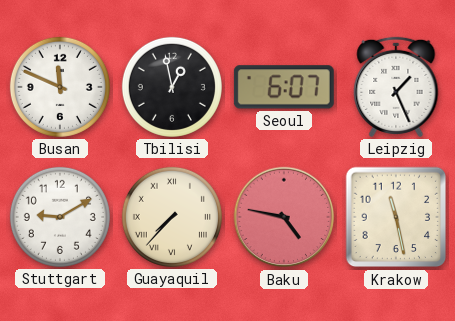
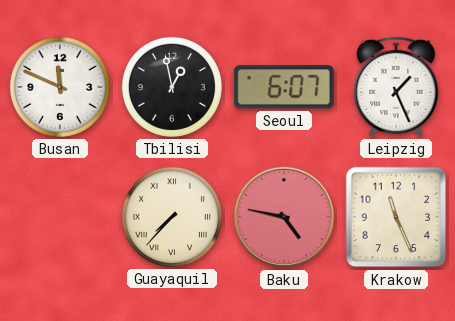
Stuttgart: 9:10 -> none (60, 217)
Krakow: 11:28 -> 11:26 (396, 217)
